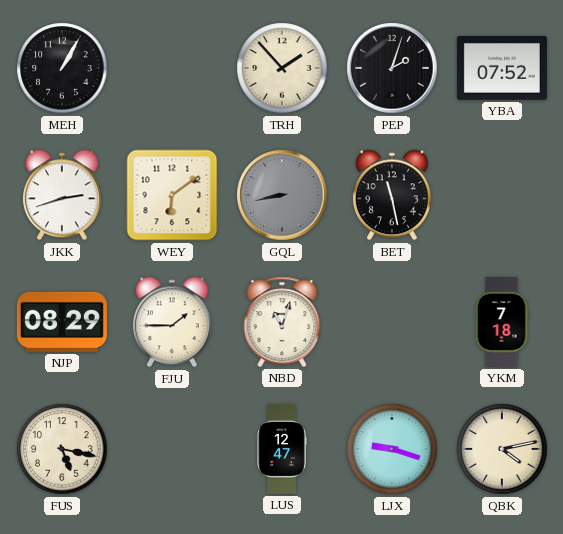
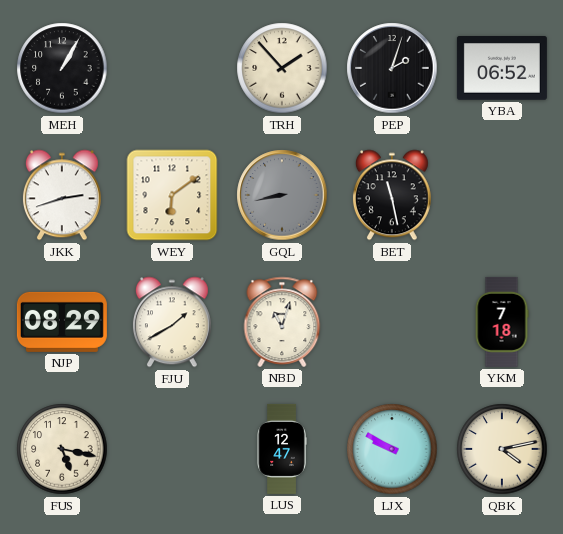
YBA: 07:52 -> 06:52 (502, 68)
FJU: 1:45 -> 1:40 (172, 322)
LJX: 9:18 -> 9:50 (392, 449)
